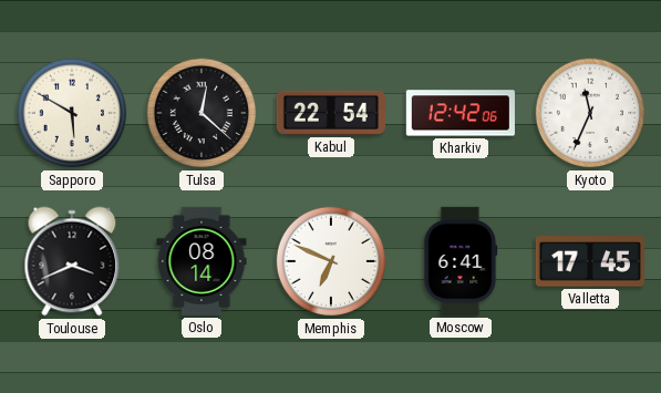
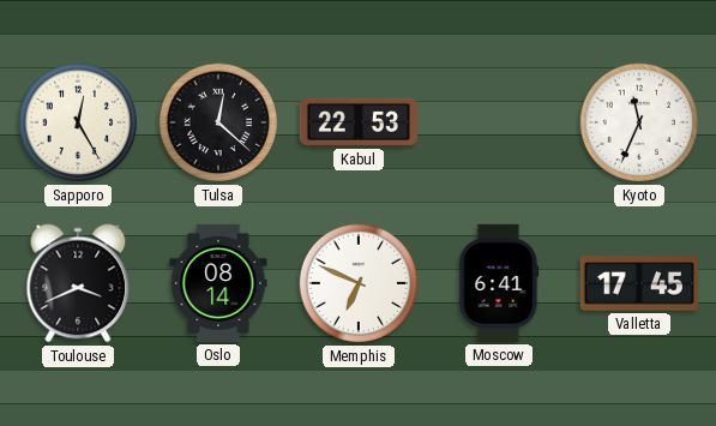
Sapporo: 5:50 -> 12:25 (78, 122)
Kabul: 22:54 -> 22:53 (359, 122)
Kharkiv: 12:42 -> none (461, 113)
